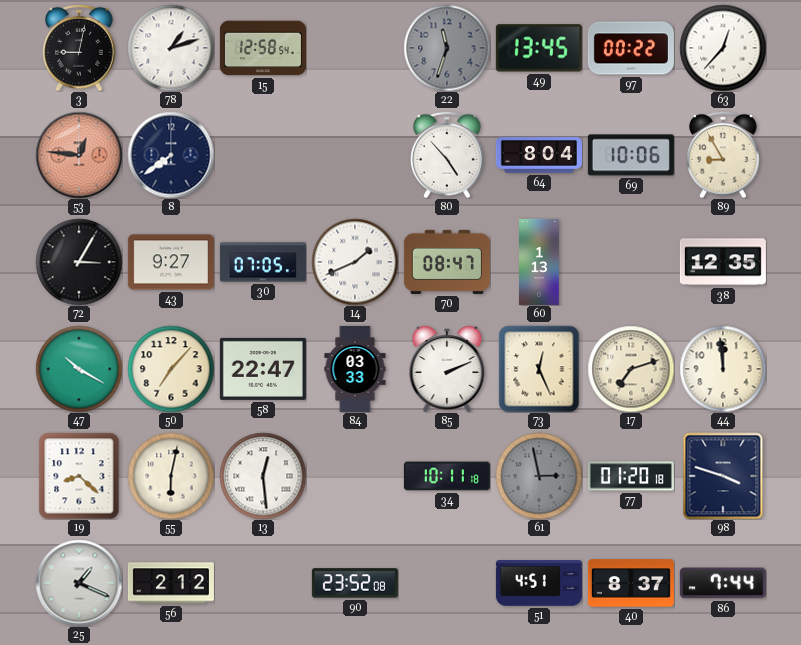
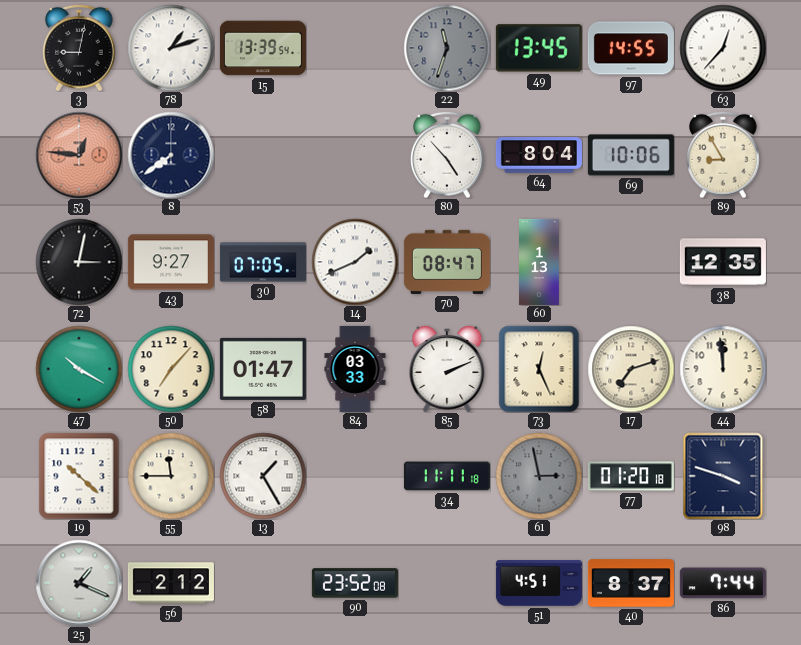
15: 12:58 -> 13:39 (263, 48)
97: 00:22 -> 14:55 (631, 48)
72: 3:05 -> 3:02 (79, 262)
58: 22:47 -> 01:47 (263, 369)
19: 8:22 -> 10:22 (79, 476)
55: 6:02 -> 11:45 (171, 476)
13: 12:29 -> 1:25 (263, 476)
34: 10:11 -> 11:11 (447, 476)
